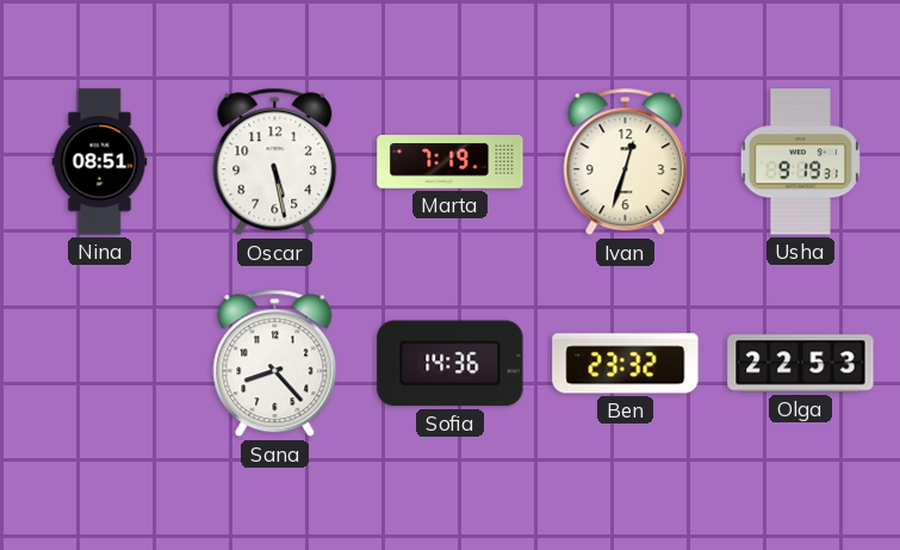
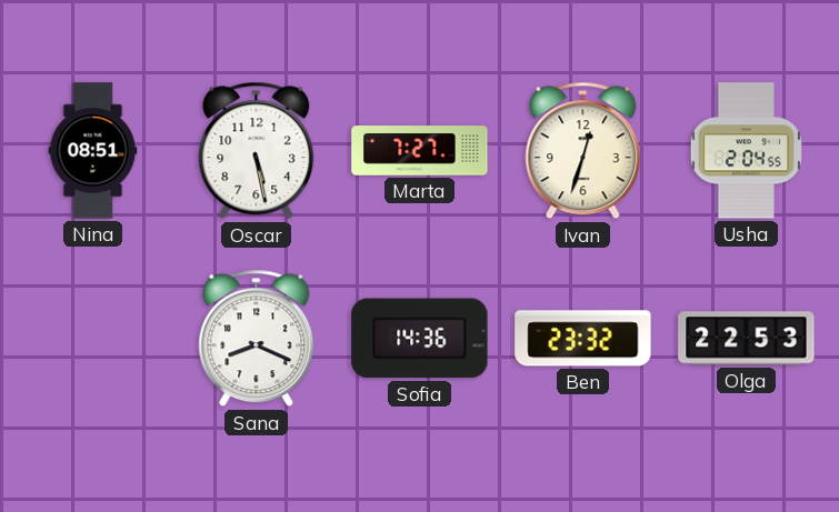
Marta: 7:19 -> 7:27 (420, 151)
Usha: 9:19 -> 2:04 (746, 151)
Sana: 8:23 -> 8:19 (257, 339)
